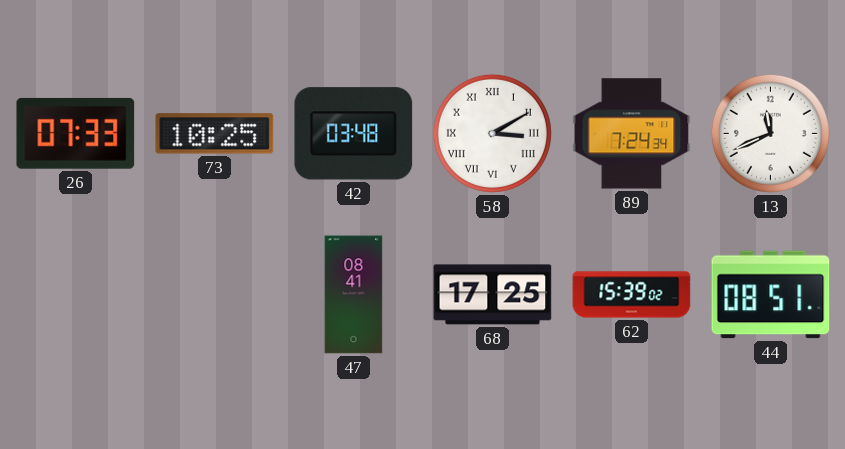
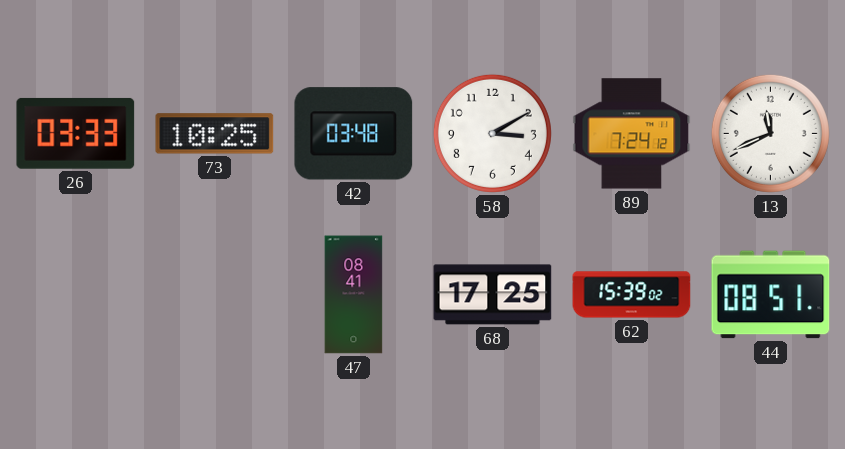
26: 07:33 -> 03:33 (76, 133)
58 numerals: Roman -> Arabic (492, 133)
89: 7:24:34 -> 7:24:12 (632, 134)
